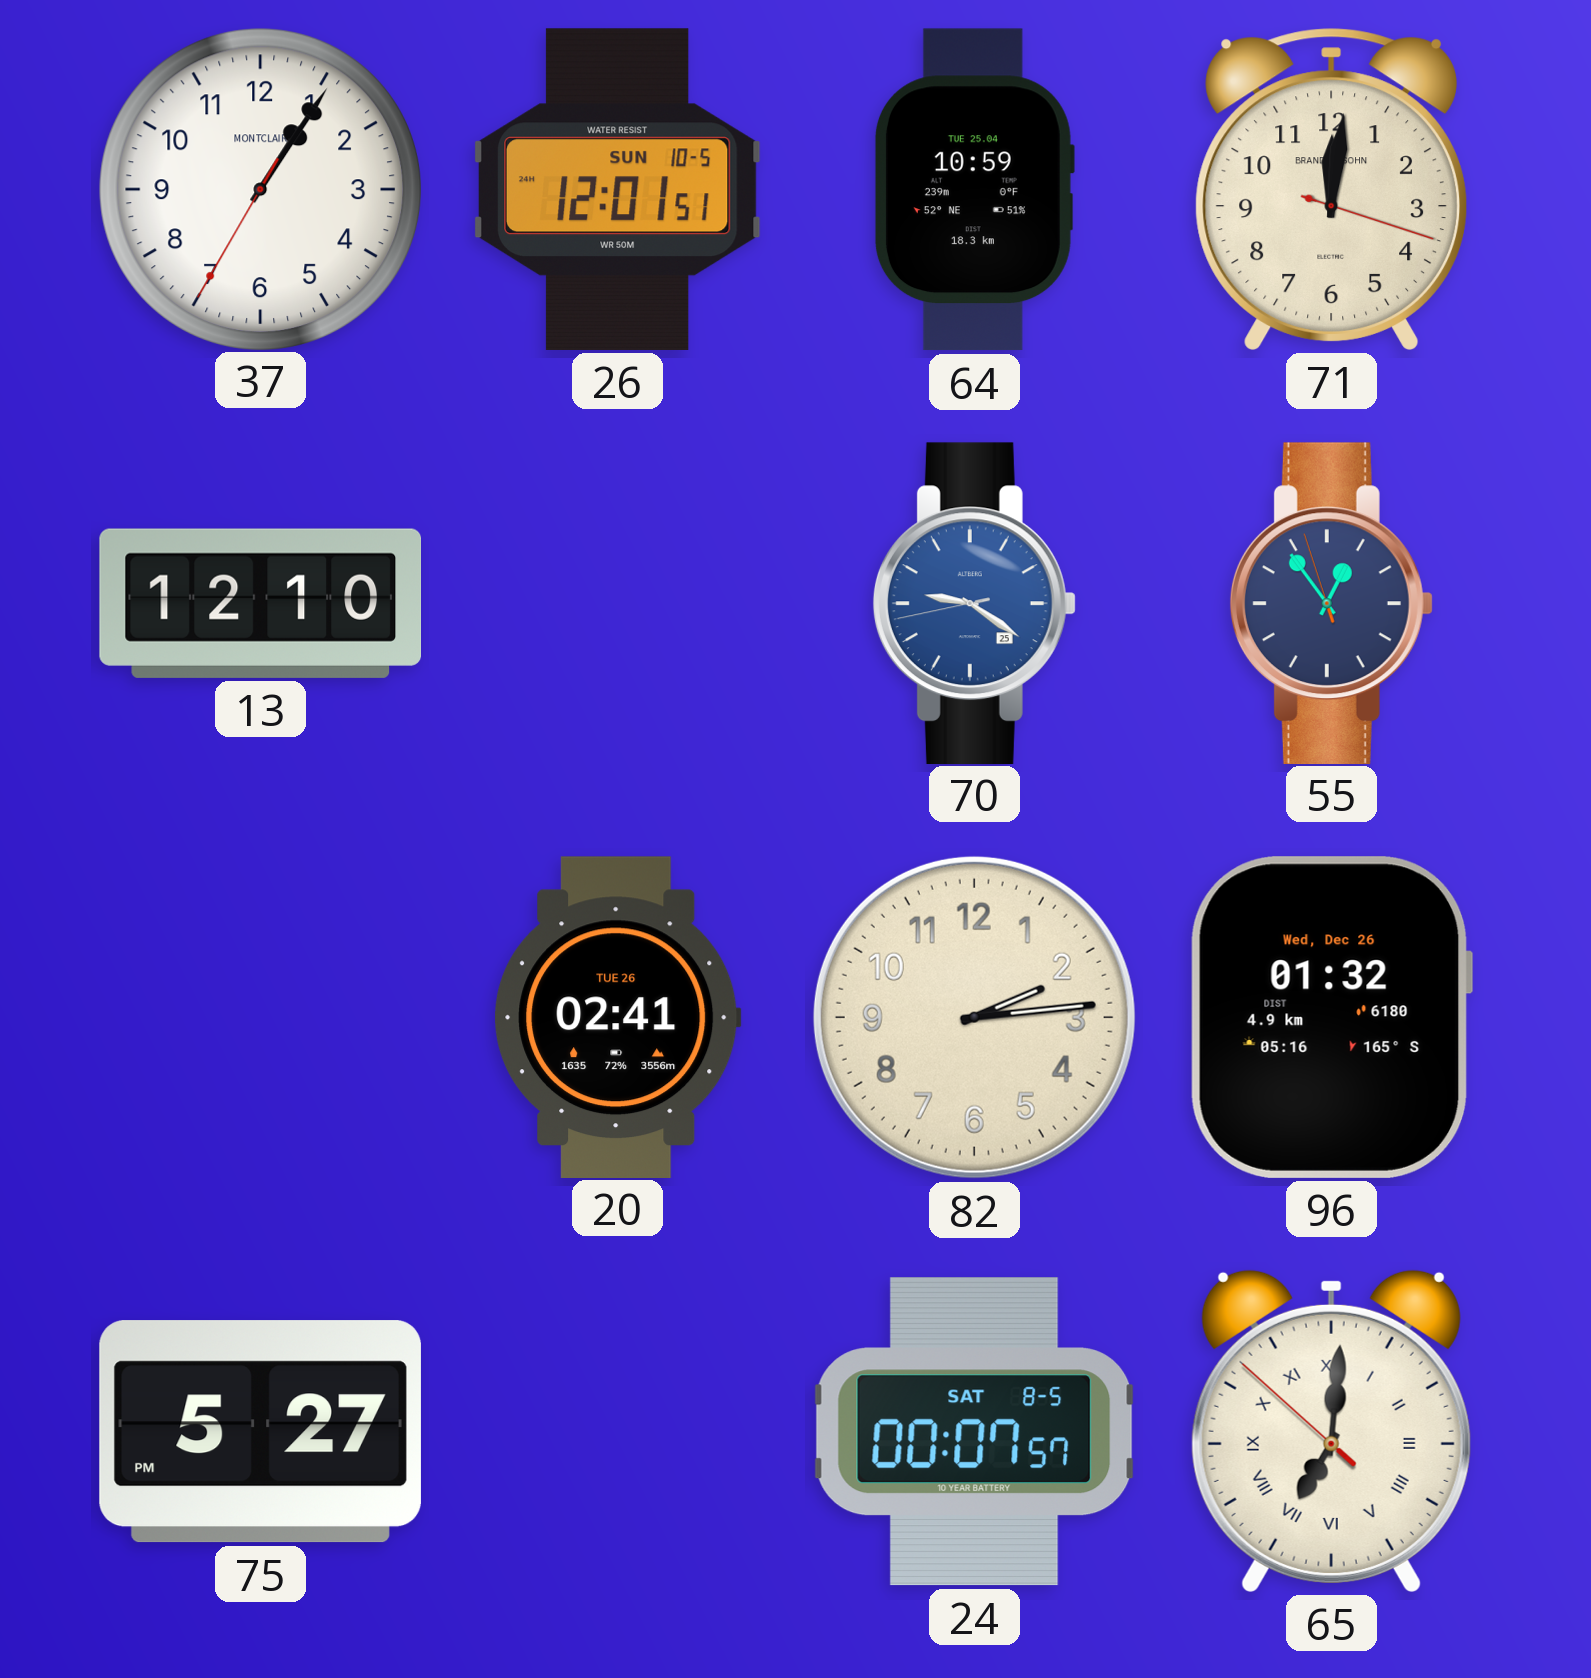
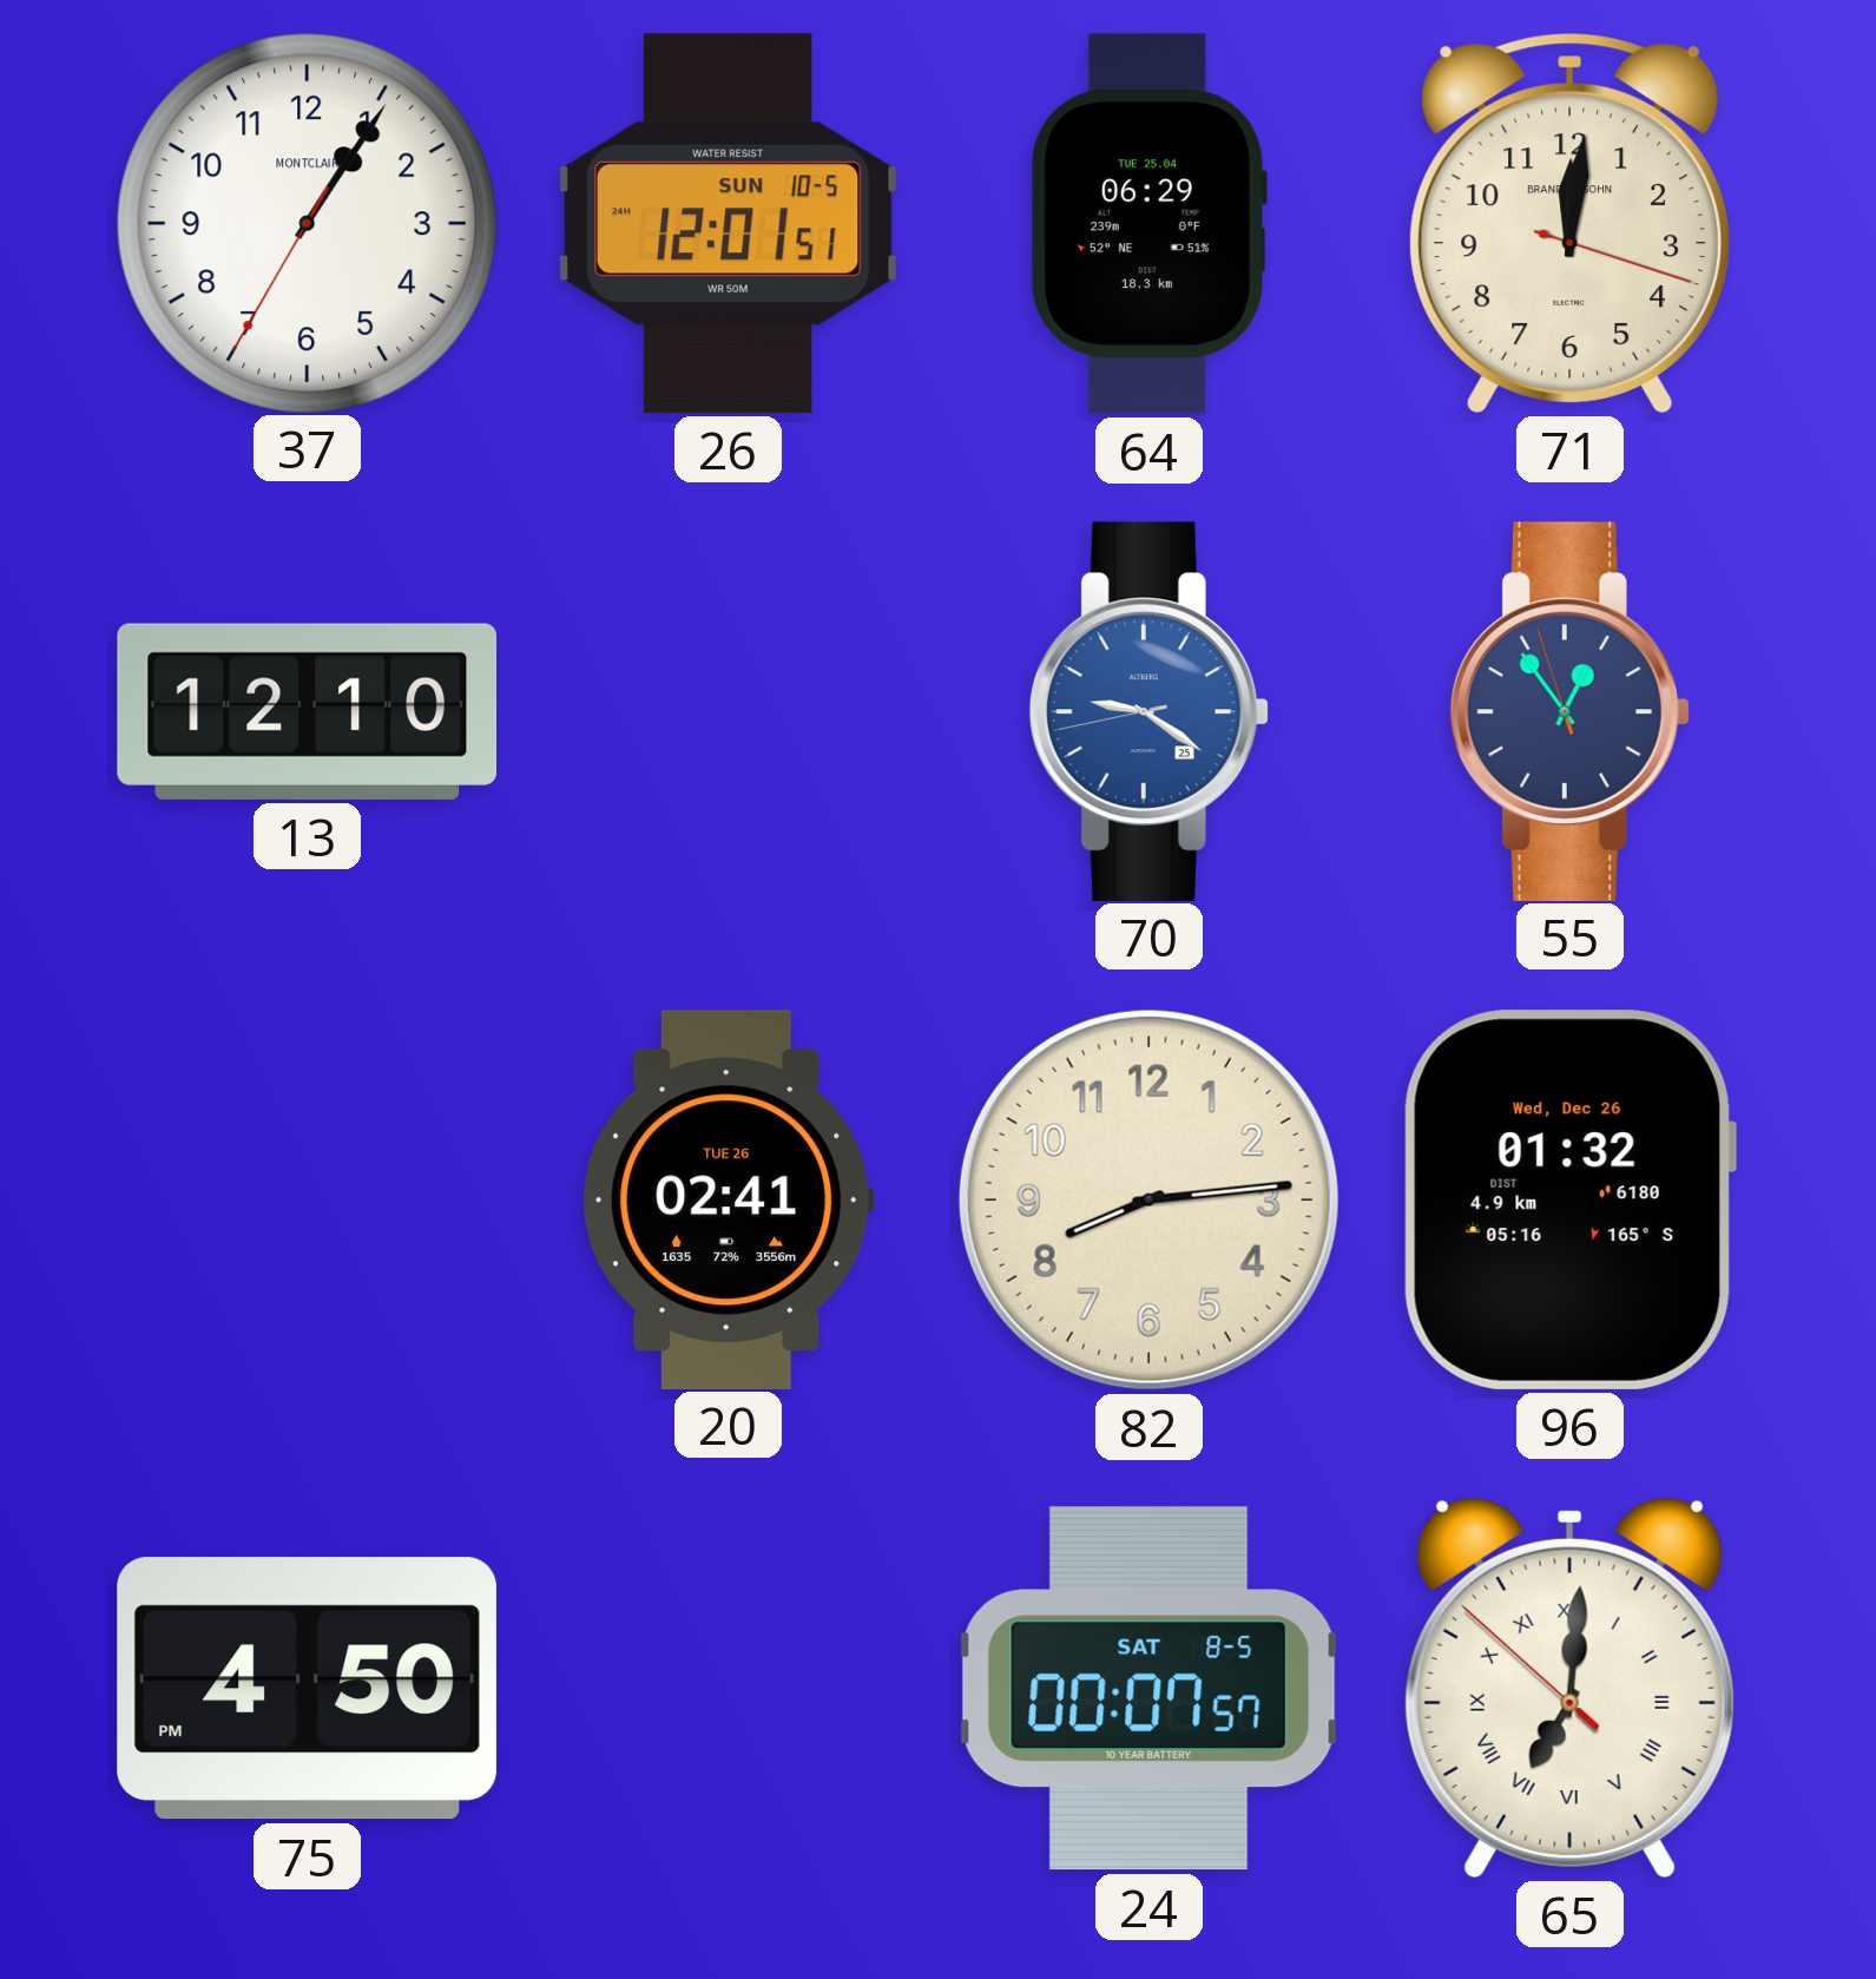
64: 10:59 -> 06:29 (1148, 224)
82: 2:14 -> 8:14 (1148, 1199)
75: 5:27 -> 4:50 (307, 1689)
